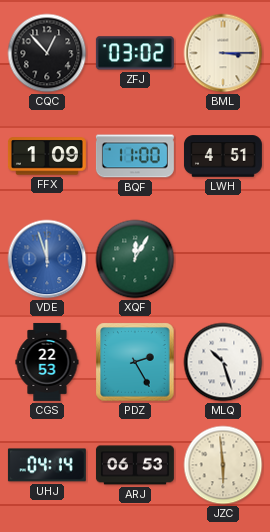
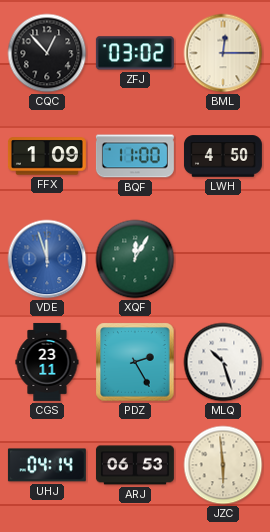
BML: 3:15 -> 12:15 (223, 53)
LWH: 4:51 -> 4:50 (223, 156)
CGS: 22:53 -> 23:11 (47, 362)
